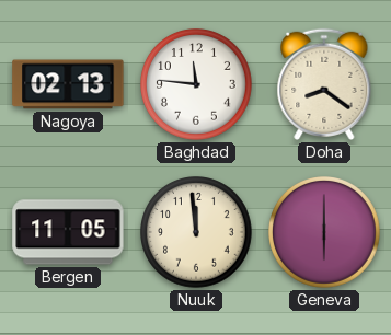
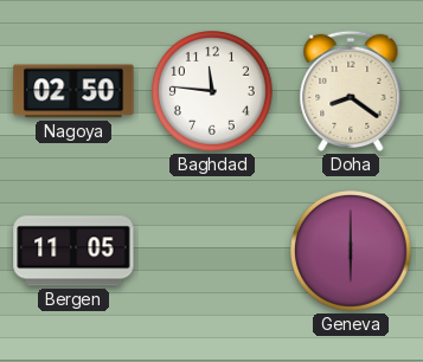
Nagoya: 02:13 -> 02:50 (73, 91)
Nuuk: 11:59 -> none (197, 233)
